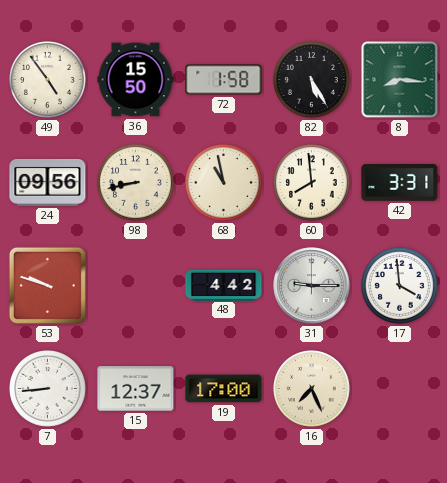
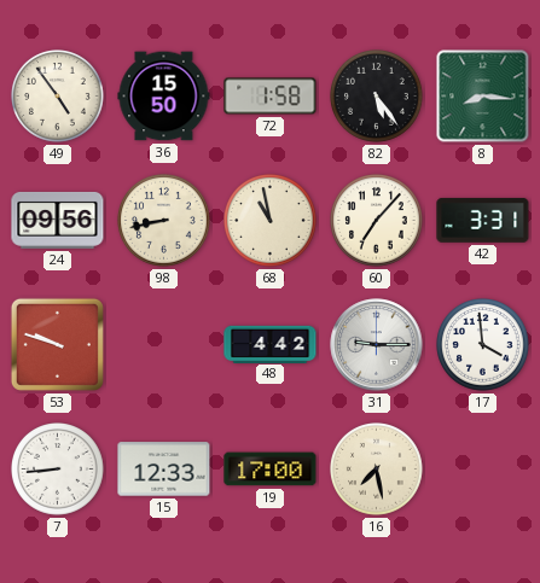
82: 5:25 -> 5:24 (377, 97)
60: 7:59 -> 7:07 (377, 221)
15: 12:37 -> 12:33 (164, 470)
16: 7:26 -> 7:28 (377, 470)
